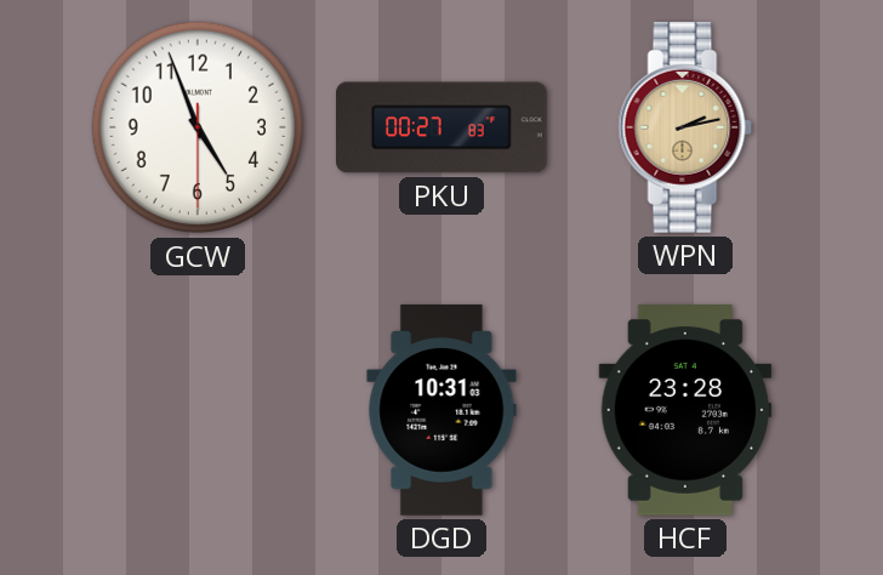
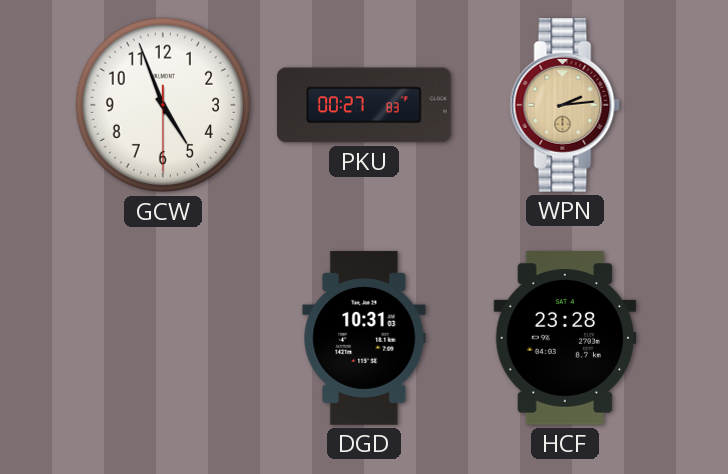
WPN: 2:13 -> 2:14 (565, 106)
